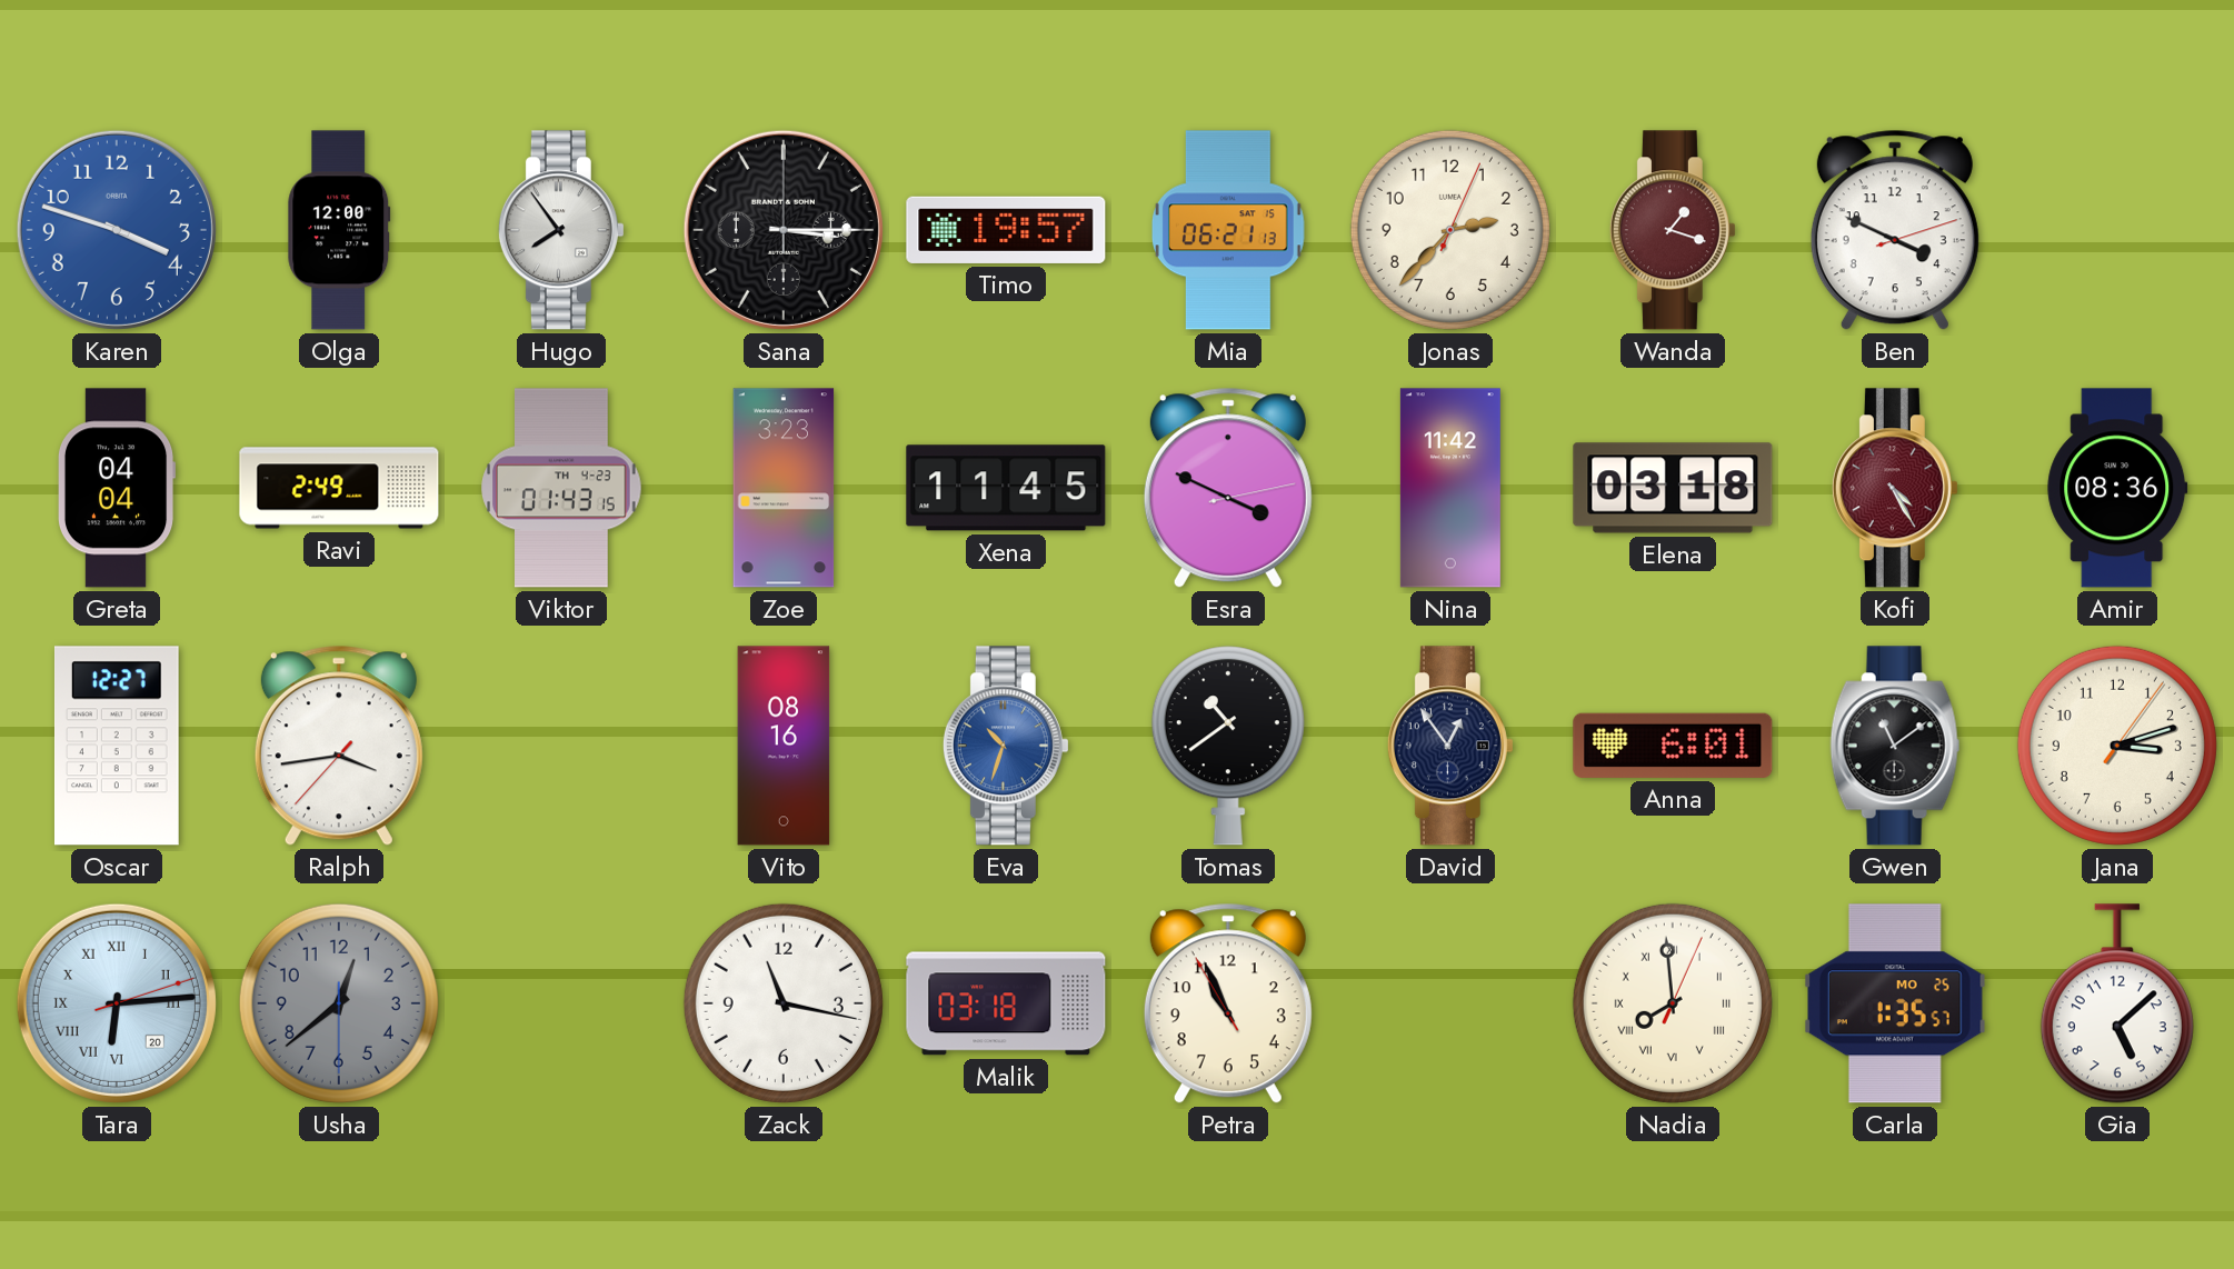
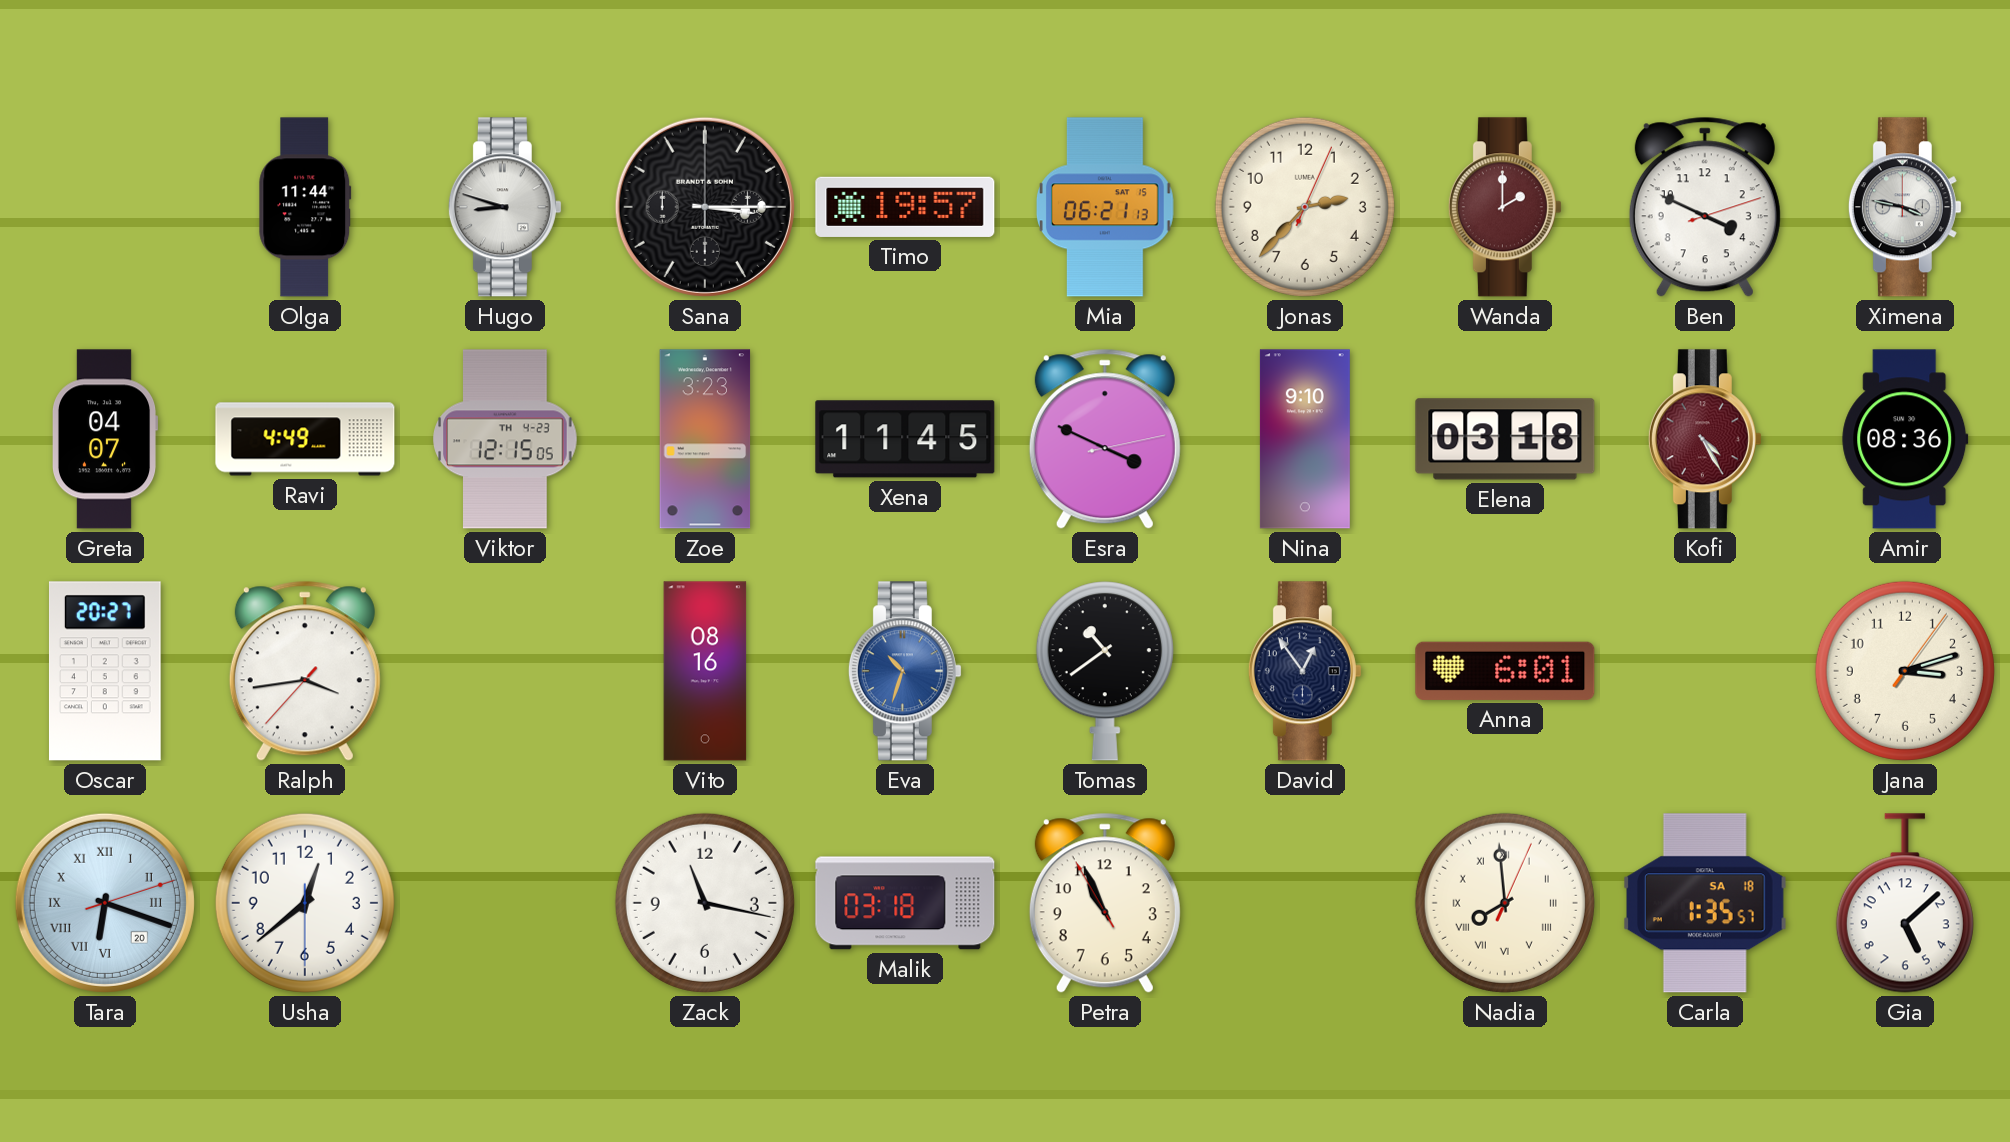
Karen: 3:48 -> none (117, 230)
Olga: 12:00 -> 11:44 (305, 207)
Hugo: 7:54 -> 8:48 (505, 207)
Wanda: 1:18 -> 2:00 (1505, 207)
Ximena: none -> 3:47 (1905, 207)
Greta: 04:04 -> 04:07 (105, 439)
Ravi: 2:49 -> 4:49 (305, 439)
Viktor: 01:43 -> 12:15 (505, 439)
Nina: 11:42 -> 9:10 (1305, 439)
Oscar: 12:27 -> 20:27 (105, 671)
Gwen: 11:09 -> none (1895, 746)
Tara: 6:14 -> 6:18 (105, 903)
Usha dial: grey -> white (305, 903)
Carla date: MO 25 -> SA 18 (1706, 903)
